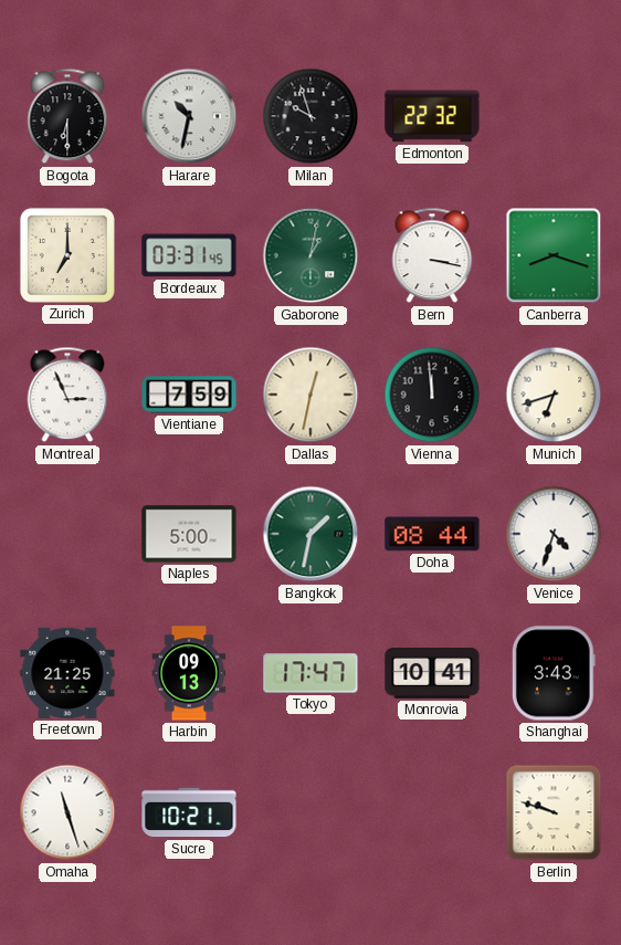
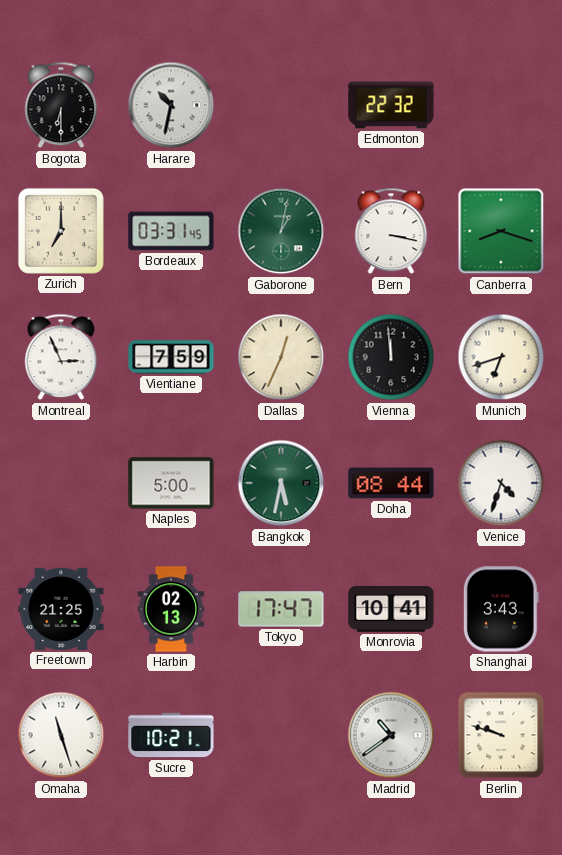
Milan: 9:57 -> none (310, 116)
Dallas: 12:32 -> 12:34 (281, 357)
Bangkok: 1:32 -> 5:32 (281, 483)
Harbin: 09:13 -> 02:13 (171, 609)
Madrid: none -> 10:39 (391, 735)
